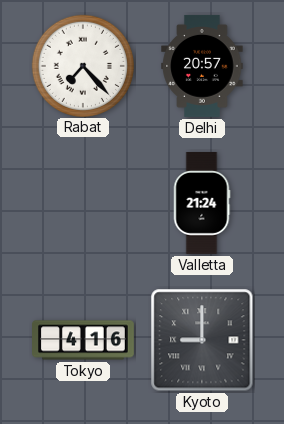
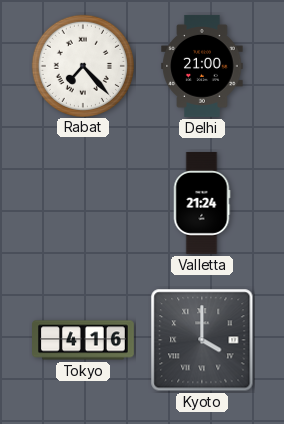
Delhi: 20:57 -> 21:00 (202, 66)
Kyoto: 9:00 -> 4:00 (202, 340)
